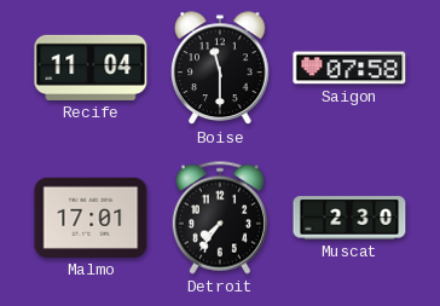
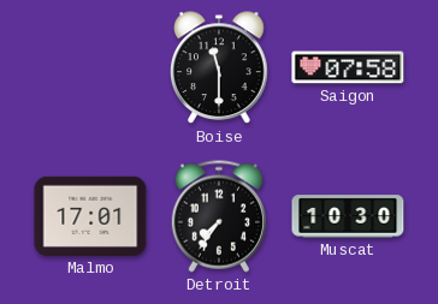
Recife: 11:04 -> none (91, 68)
Muscat: 2:30 -> 10:30 (348, 216)
